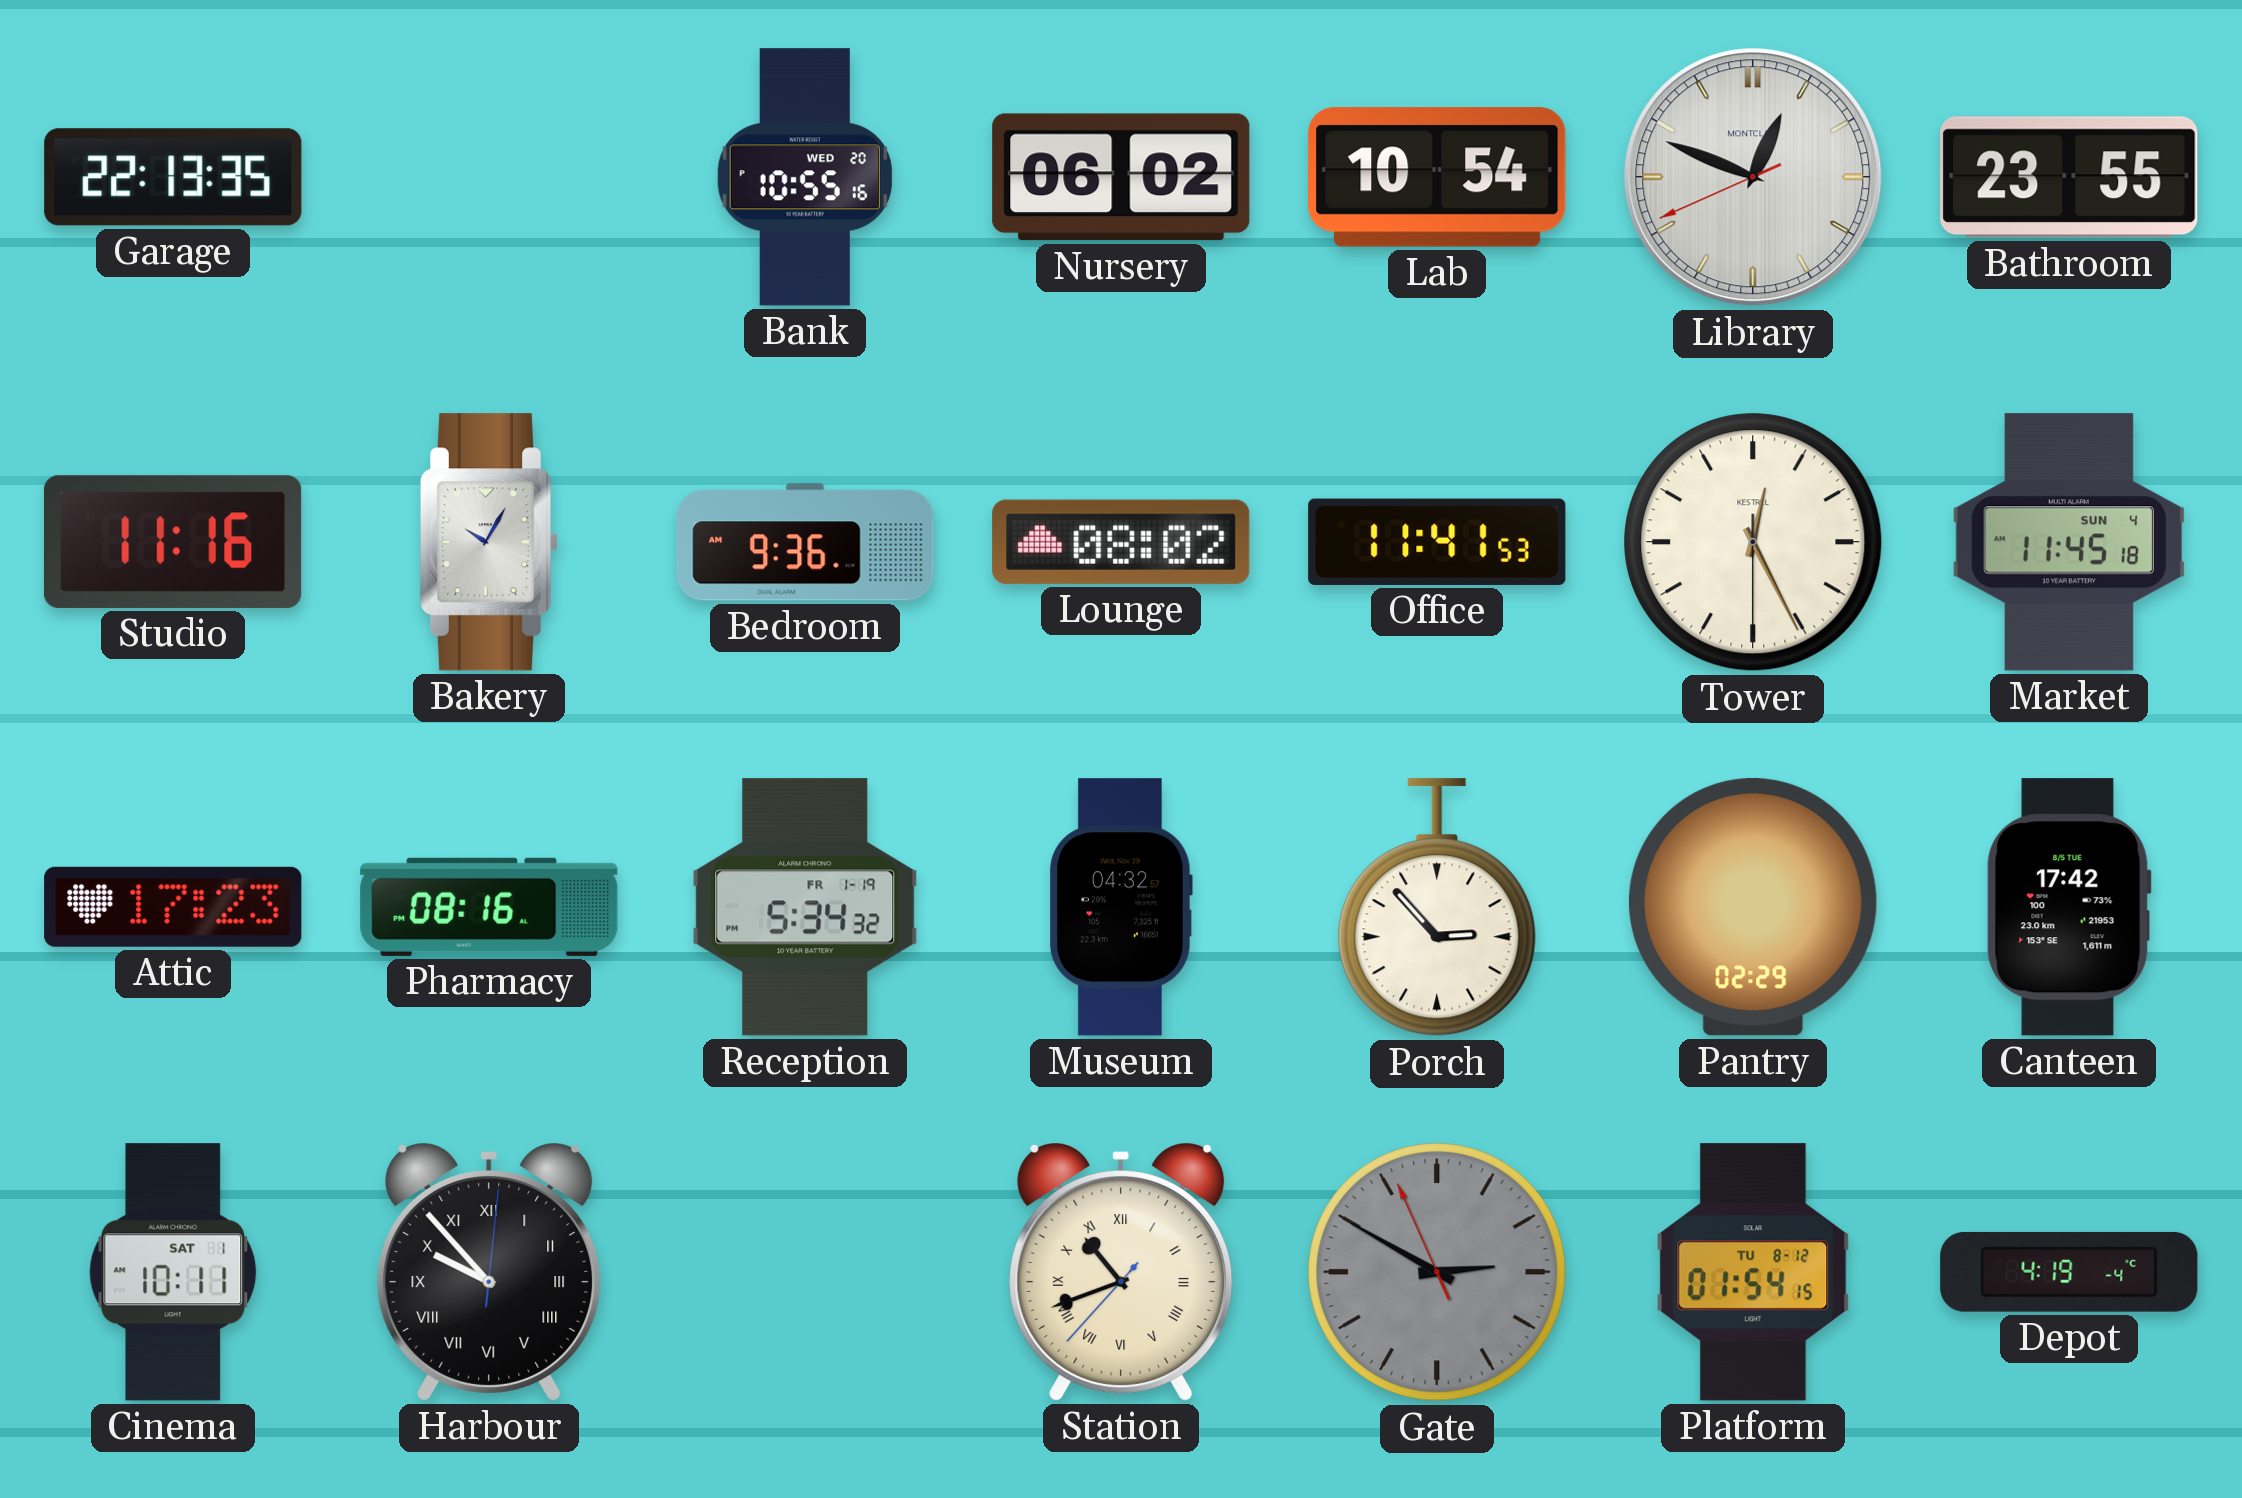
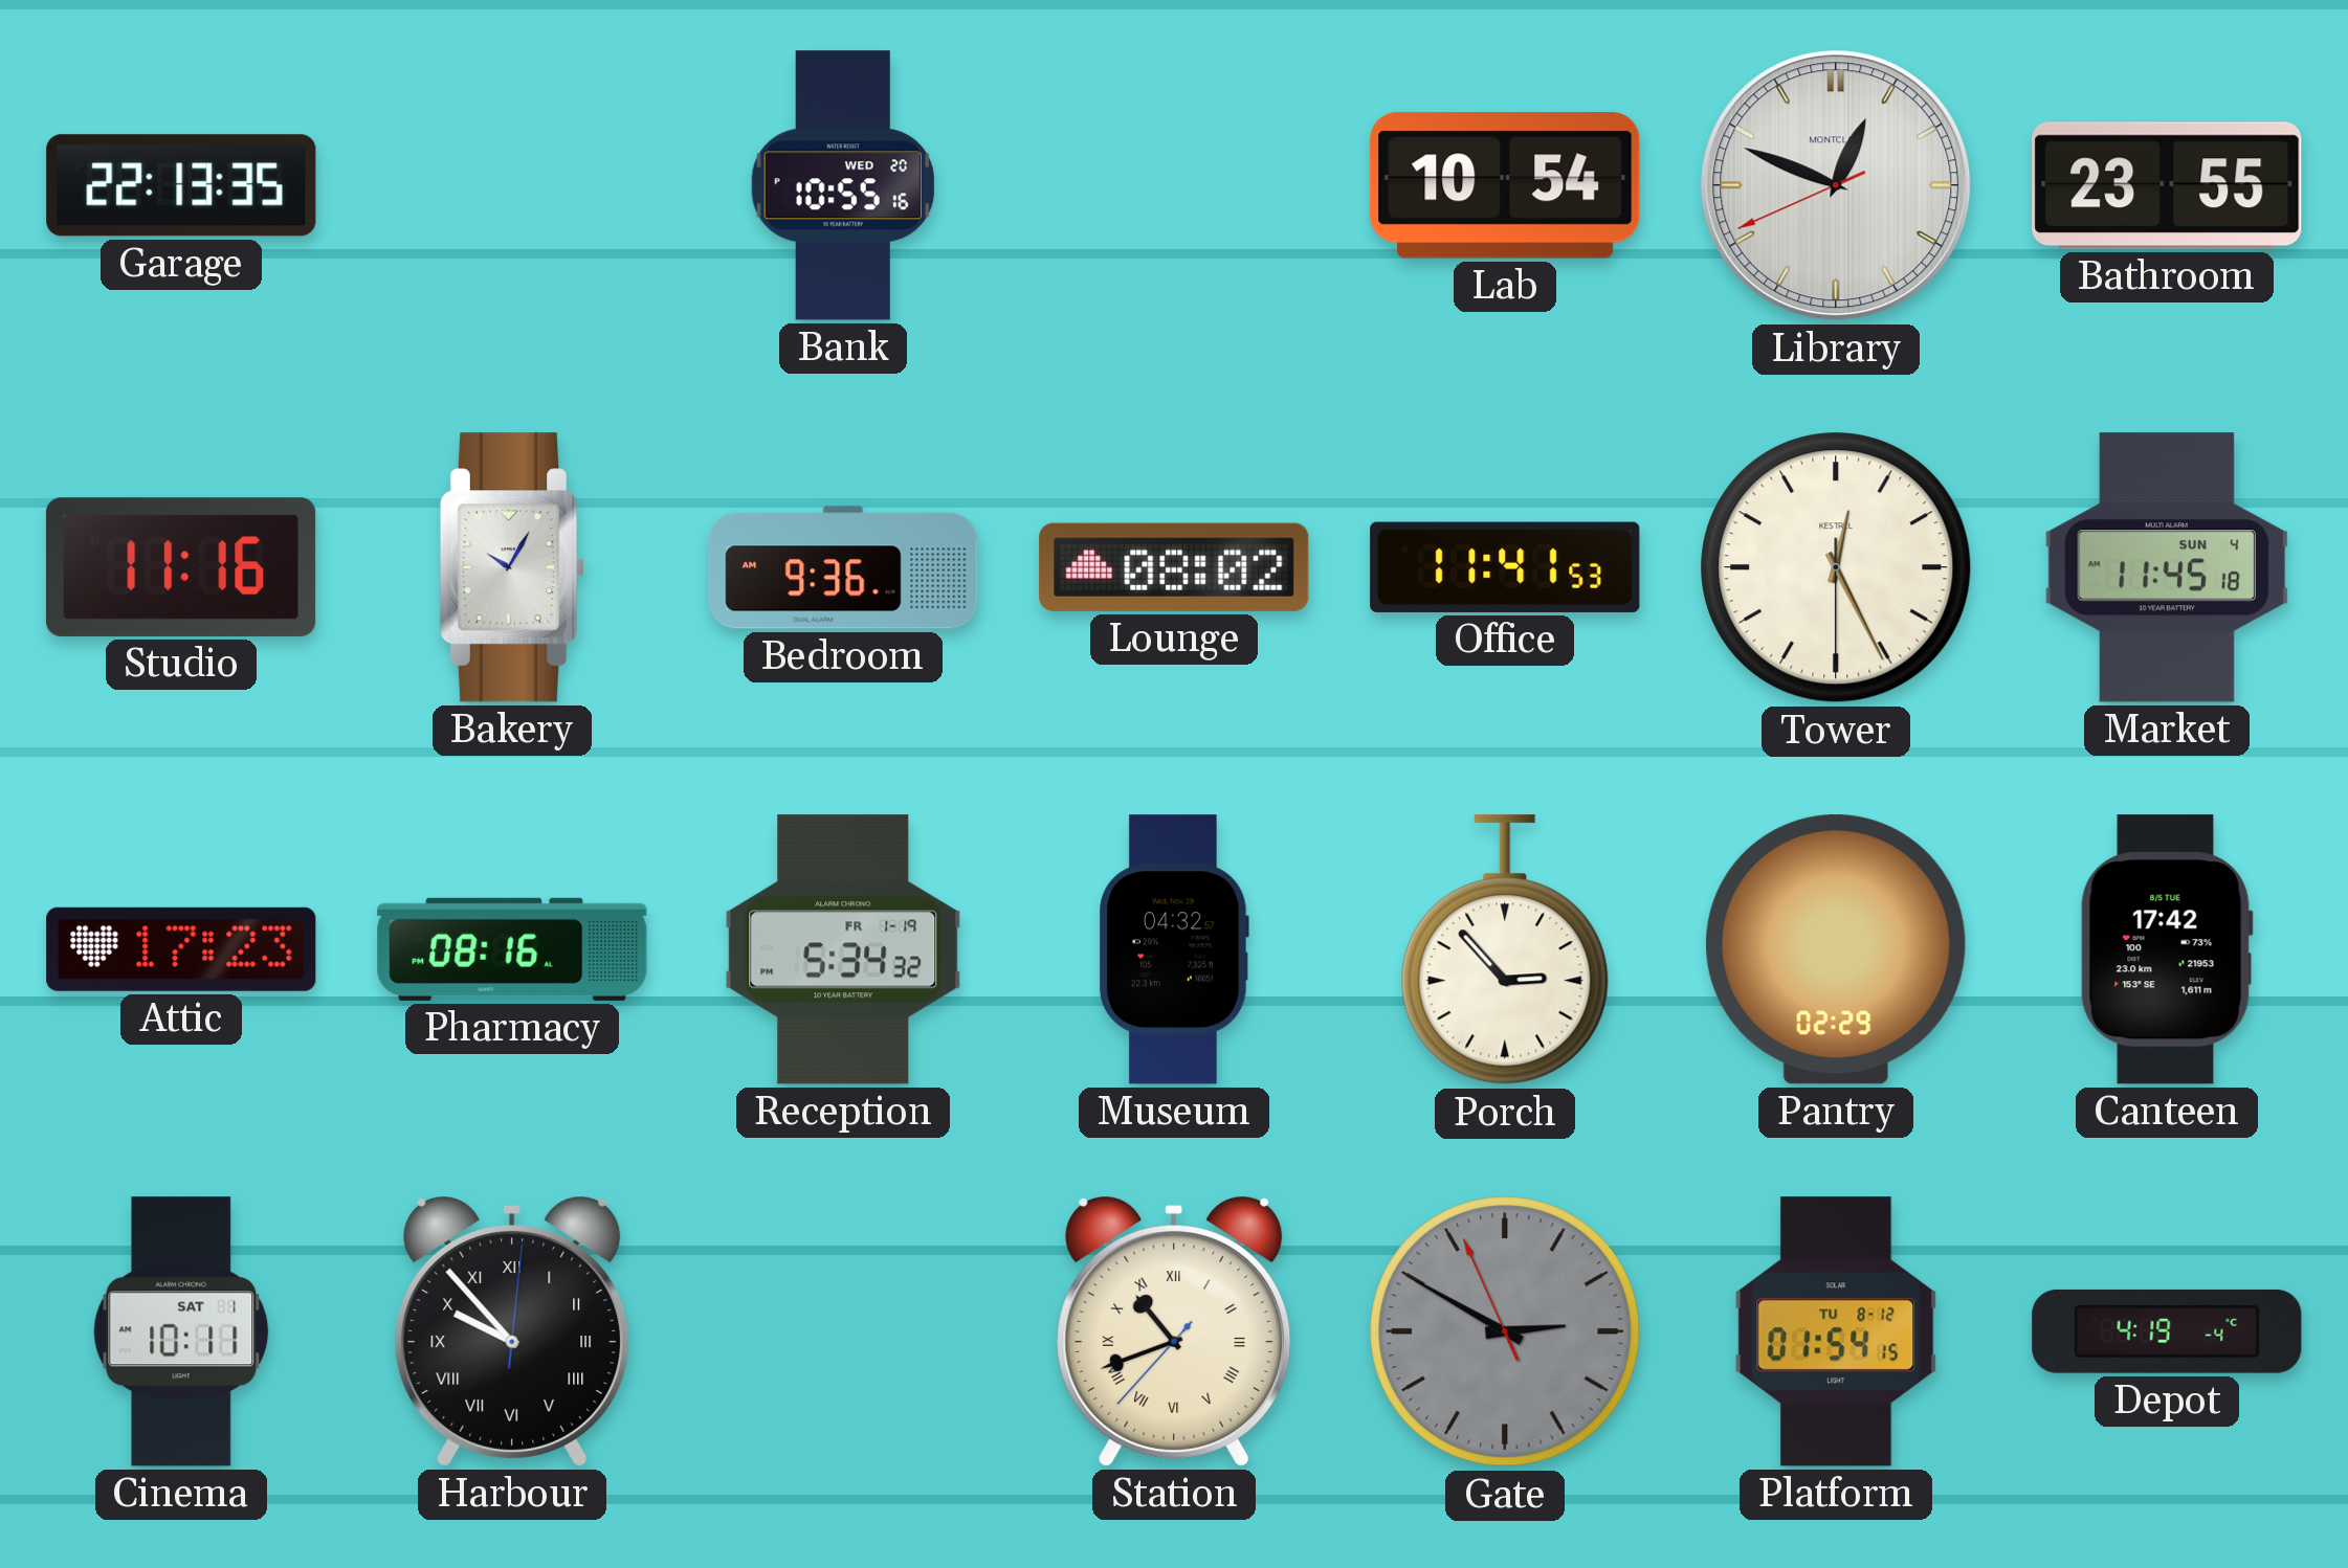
Nursery: 06:02 -> none (1121, 177)
